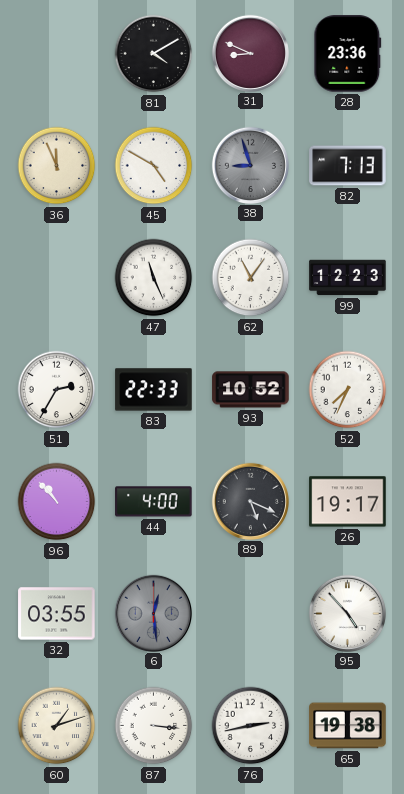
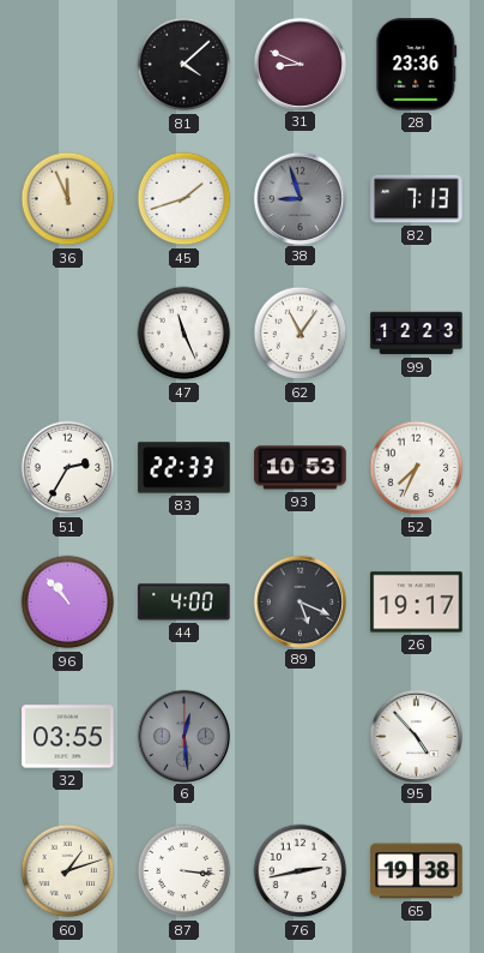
81: 4:10 -> 4:08 (184, 65)
45: 4:50 -> 1:42 (184, 199)
93: 10:52 -> 10:53 (301, 468)
